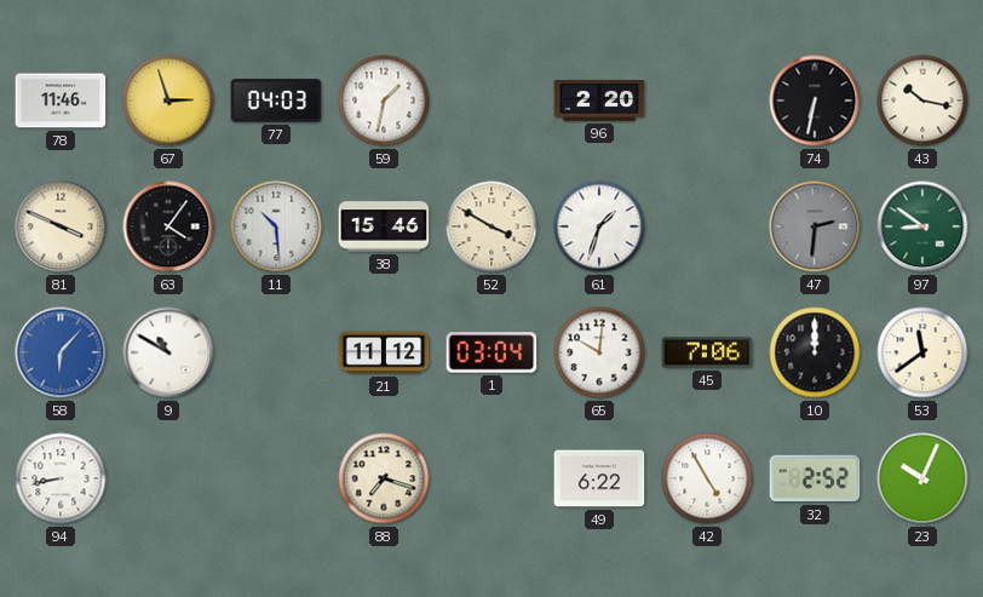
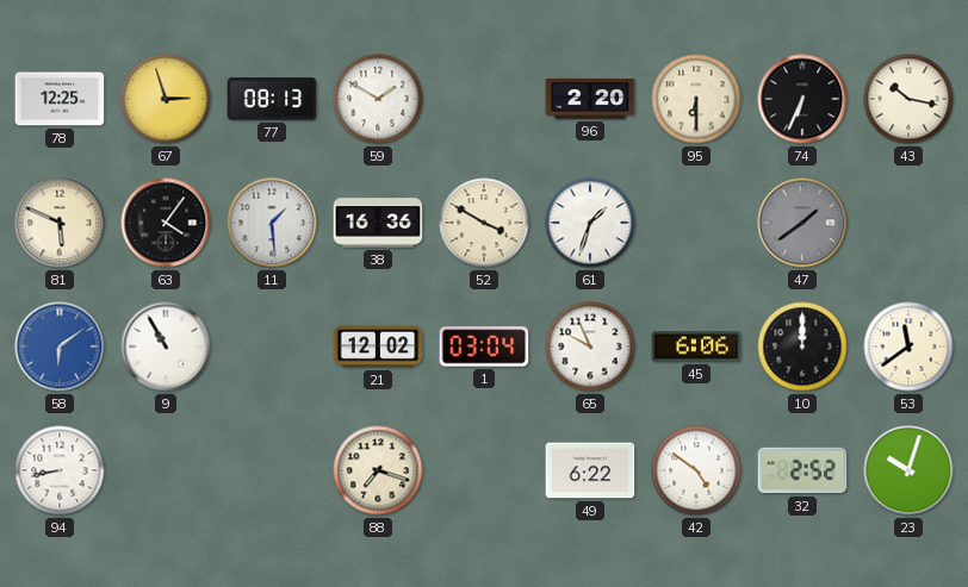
78: 11:46 -> 12:25 (60, 99)
77: 04:03 -> 08:13 (272, 99)
59: 1:32 -> 1:50 (378, 99)
95: none -> 6:30 (696, 99)
74: 6:32 -> 6:34 (802, 99)
81: 3:49 -> 5:49 (60, 223)
11: 10:29 -> 1:29 (272, 223)
38: 15:46 -> 16:36 (378, 223)
47: 2:31 -> 1:39 (802, 223)
97: 8:51 -> none (922, 226)
58: 6:07 -> 6:09 (60, 346)
9: 10:50 -> 10:55 (166, 346)
21: 11:12 -> 12:02 (378, 346)
65: 10:01 -> 9:56 (590, 346)
45: 7:06 -> 6:06 (696, 346)
42: 4:55 -> 4:51 (696, 470)
23: 10:04 -> 10:03 (908, 470)
